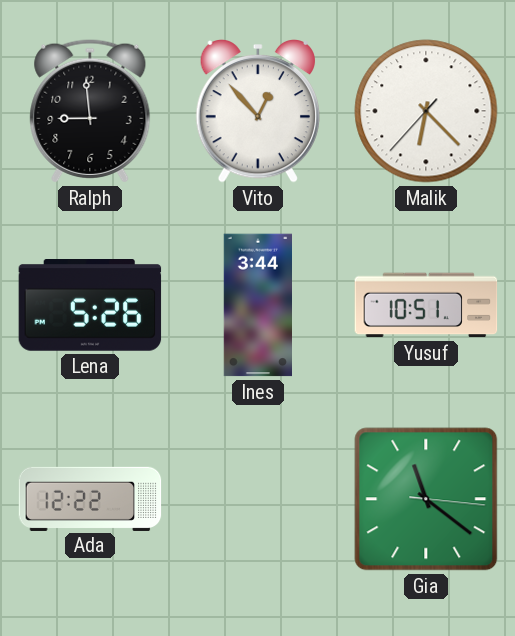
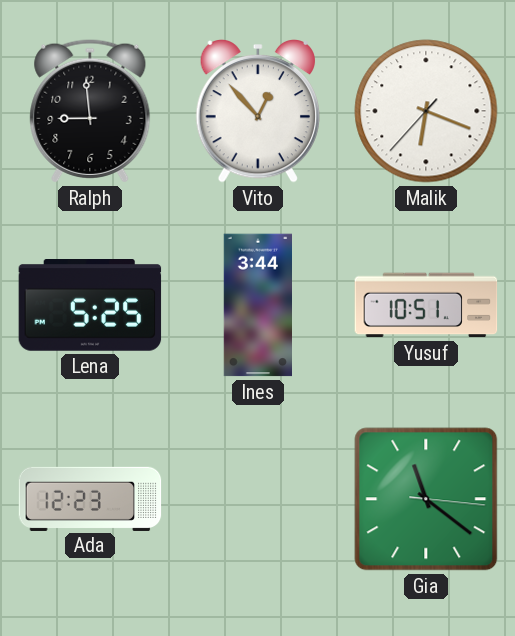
Malik: 6:22 -> 6:18 (426, 111)
Lena: 5:26 -> 5:25 (90, 305)
Ada: 12:22 -> 12:23 (90, 498)
